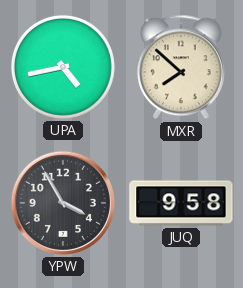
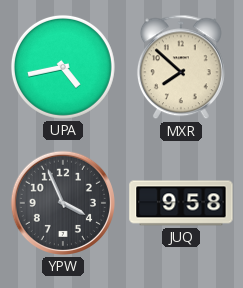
YPW: 3:55 -> 3:56 (63, 203)
